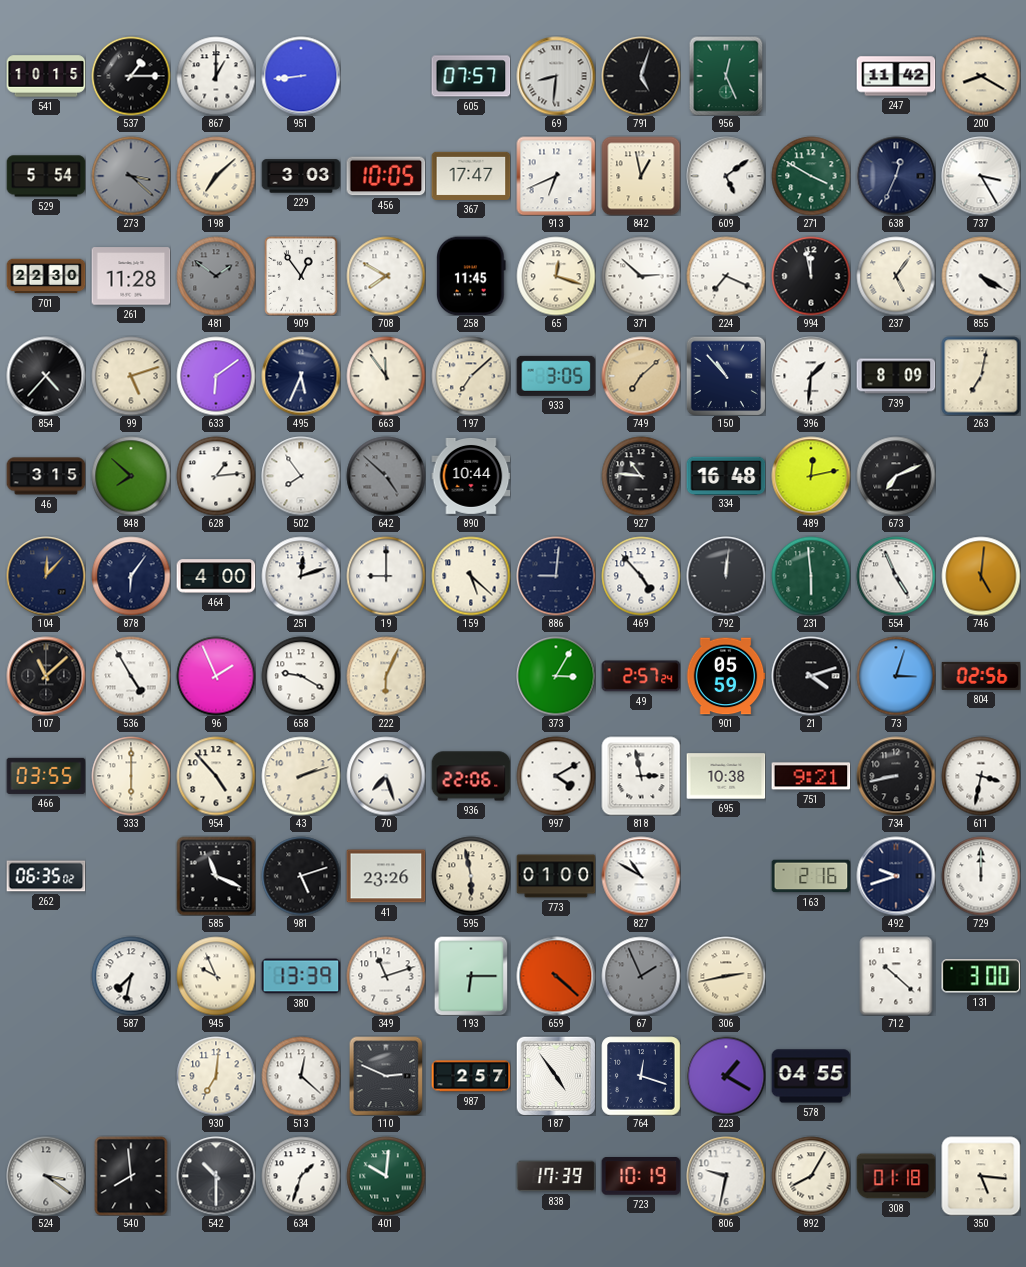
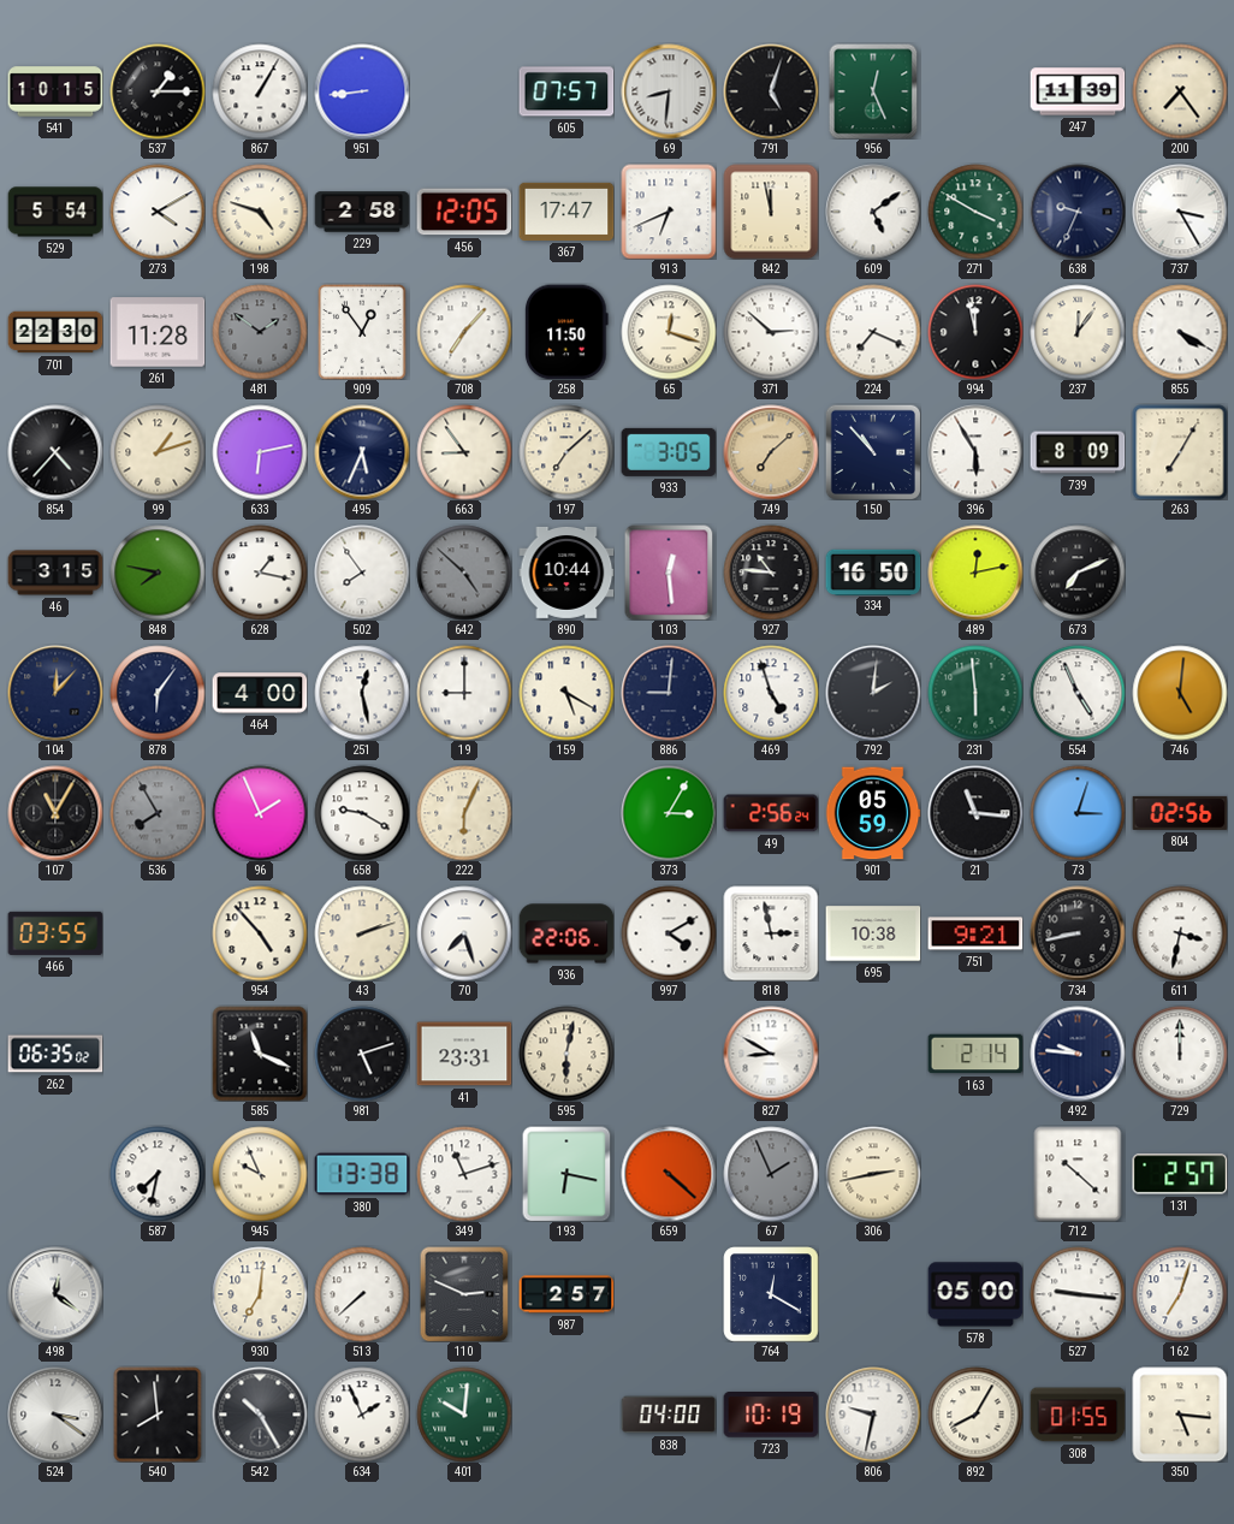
867: 1:00 -> 1:05 (260, 91)
247: 11:42 -> 11:39 (1078, 91)
200: 8:20 -> 7:24 (1180, 91)
273: 3:22 -> 4:10 (158, 212)
273 dial: grey -> white (158, 212)
198: 7:08 -> 4:48 (260, 212)
229: 3:03 -> 2:58 (362, 212)
456: 10:05 -> 12:05 (464, 212)
842: 12:58 -> 11:58 (771, 212)
638: 12:34 -> 9:34 (1078, 212)
708: 7:50 -> 7:07 (464, 332)
258: 11:45 -> 11:50 (568, 332)
237: 5:06 -> 12:06 (1078, 332)
99: 5:12 -> 1:12 (158, 452)
633: 6:09 -> 6:13 (260, 452)
663: 11:54 -> 8:54 (464, 452)
396: 1:31 -> 5:55 (975, 452)
263: 7:02 -> 7:05 (1180, 452)
848: 7:52 -> 7:47 (158, 573)
628: 1:14 -> 1:17 (260, 573)
103: none -> 12:29 (669, 573)
334: 16:48 -> 16:50 (873, 571)
251: 12:12 -> 12:28 (362, 693)
159: 5:22 -> 5:20 (566, 693)
469: 4:53 -> 4:57 (771, 693)
792: 12:01 -> 2:01 (873, 693)
107: 11:08 -> 11:05 (55, 813)
536: 4:55 -> 7:55 (158, 813)
536 dial: white -> grey (158, 813)
49: 2:57 -> 2:56 (771, 813)
21: 4:12 -> 11:16 (975, 813)
333: 6:00 -> none (131, 776)
41: 23:26 -> 23:31 (464, 1054)
595: 5:58 -> 6:02 (566, 1054)
773: 01:00 -> none (556, 876)
827: 10:50 -> 8:50 (771, 1054)
163: 2:16 -> 2:14 (975, 1054)
492: 9:42 -> 9:46 (1078, 1054)
380: 13:39 -> 13:38 (362, 1174)
193: 6:15 -> 6:17 (566, 1174)
131: 3:00 -> 2:57 (1180, 1174)
498: none -> 12:21 (55, 1294)
513: 12:22 -> 7:38 (362, 1294)
187: 4:54 -> none (556, 1076)
764: 12:18 -> 12:20 (771, 1294)
223: 1:20 -> none (726, 1076)
578: 04:55 -> 05:00 (975, 1294)
527: none -> 9:16 (1078, 1294)
162: none -> 7:03 (1180, 1294)
542: 10:30 -> 10:25 (260, 1415)
634: 1:33 -> 1:56 (362, 1415)
838: 17:39 -> 04:00 (669, 1415)
308: 01:18 -> 01:55 (1078, 1415)
